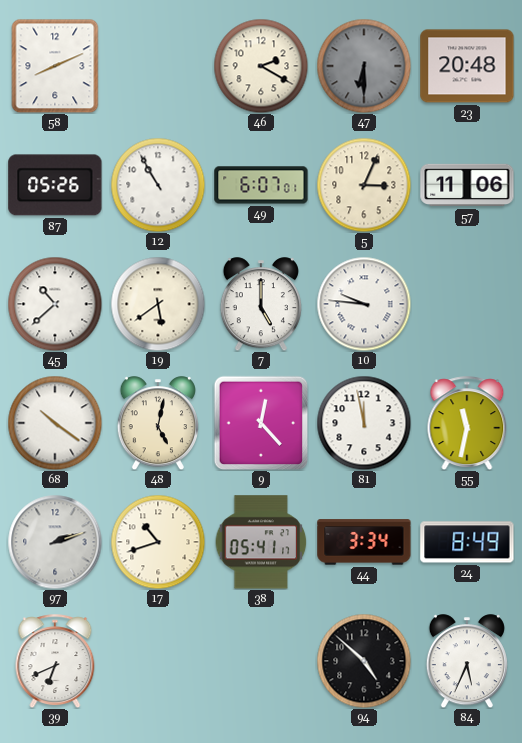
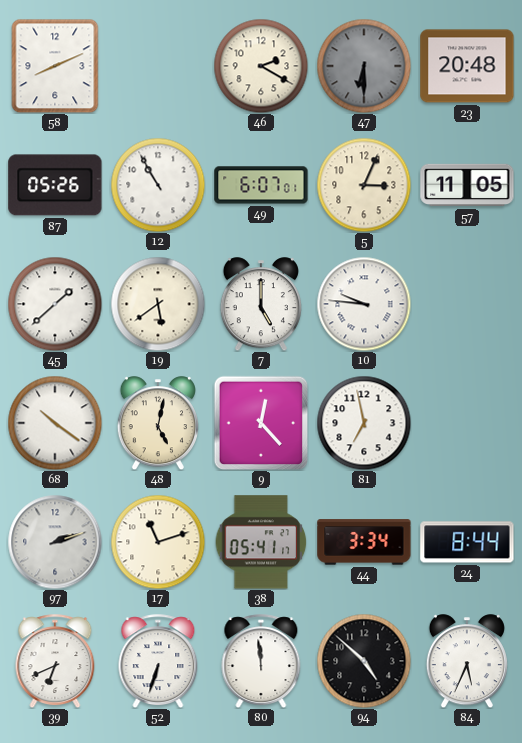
57: 11:06 -> 11:05 (467, 185)
45: 10:38 -> 1:38 (55, 304)
81: 11:58 -> 6:58 (364, 423)
55: 11:32 -> none (467, 423)
17: 10:42 -> 11:12 (158, 542)
24: 8:49 -> 8:44 (467, 542)
52: none -> 6:33 (158, 661)
80: none -> 11:59 (261, 661)
